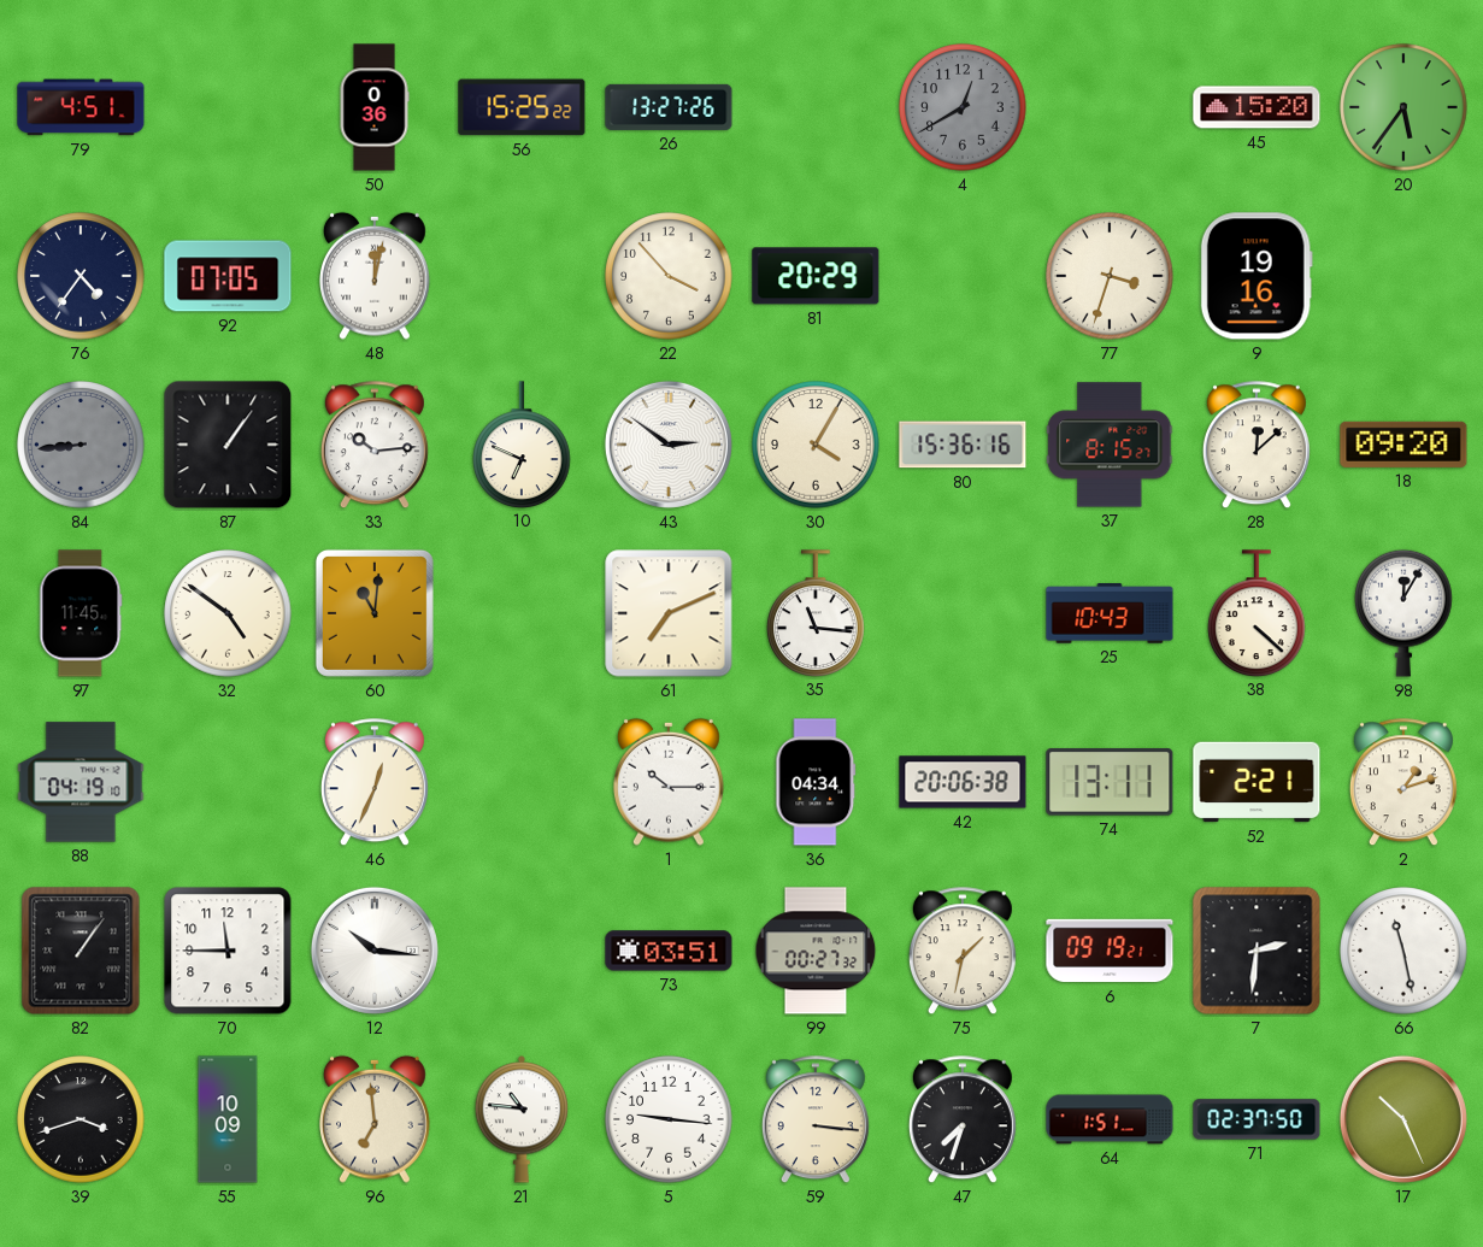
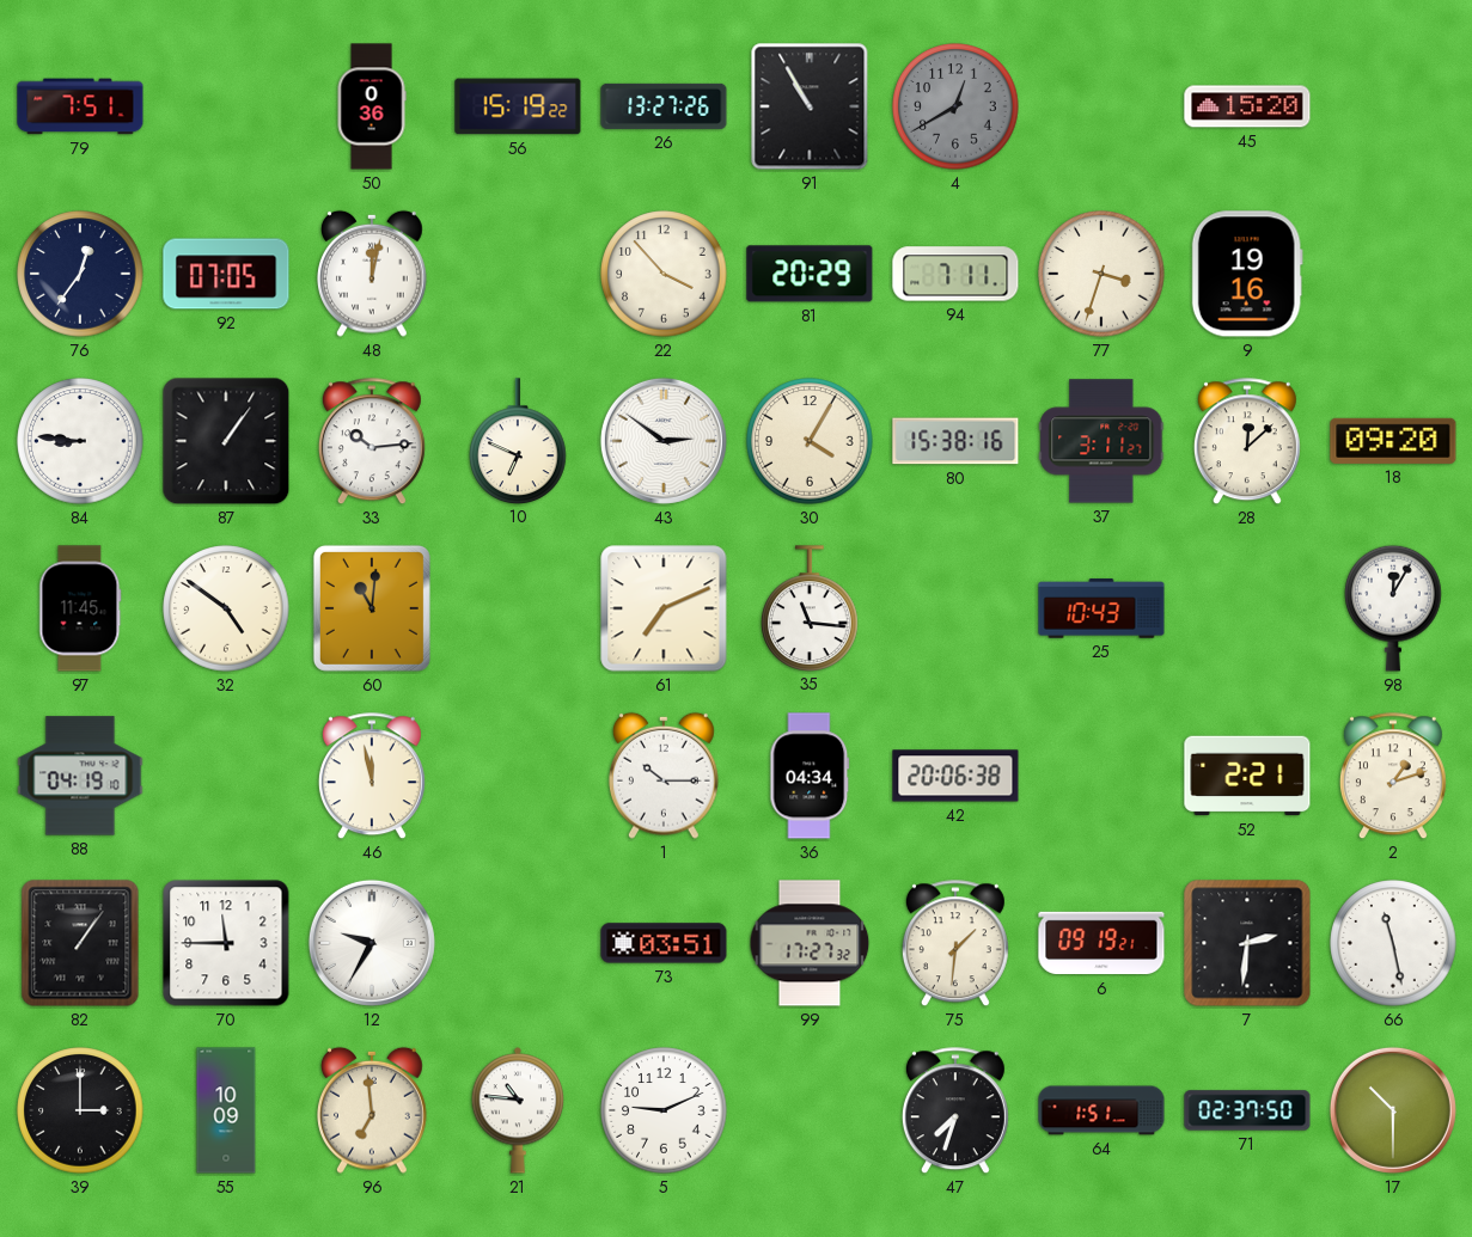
79: 4:51 -> 7:51 (80, 106)
56: 15:25 -> 15:19 (518, 106)
91: none -> 10:55 (810, 106)
20: 5:36 -> none (1403, 107)
76: 4:36 -> 12:36 (80, 274)
94: none -> 7:11 (955, 274)
84: 8:44 -> 8:46 (80, 441)
84 dial: grey -> white (80, 441)
80: 15:36 -> 15:38 (955, 441)
37: 8:15 -> 3:11 (1101, 441)
38: 4:22 -> none (1257, 613)
46: 12:34 -> 11:58 (372, 777)
74: 13:11 -> none (1110, 782)
12: 10:16 -> 9:35 (372, 943)
99: 00:27 -> 17:27 (810, 943)
75: 1:32 -> 1:31 (955, 944)
39: 3:42 -> 3:00 (80, 1110)
5: 9:16 -> 9:11 (664, 1110)
59: 3:16 -> none (816, 1120)
17: 10:26 -> 10:30 (1393, 1110)
